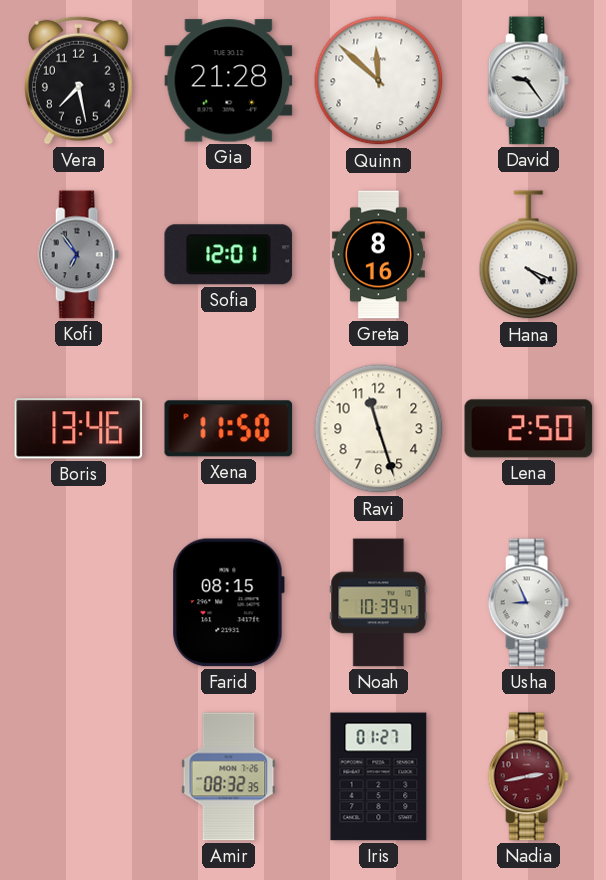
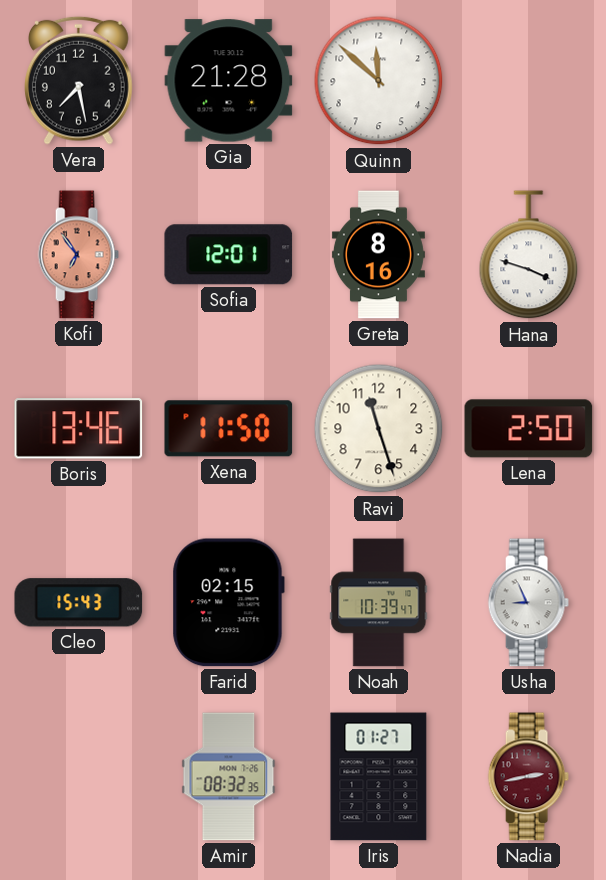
David: 9:24 -> none (528, 81)
Kofi dial: grey -> salmon (78, 255)
Hana: 4:19 -> 3:48 (529, 255)
Cleo: none -> 15:43 (79, 603)
Farid: 08:15 -> 02:15 (228, 603)
